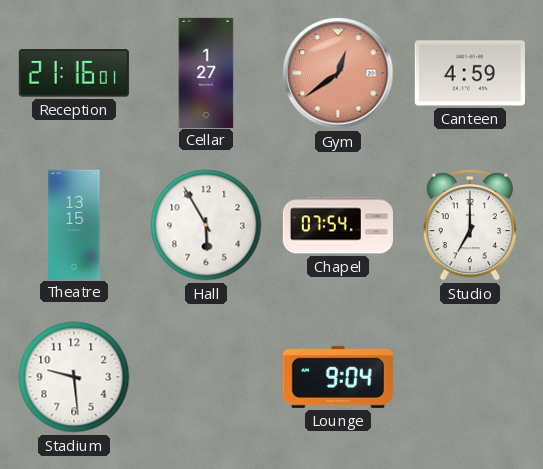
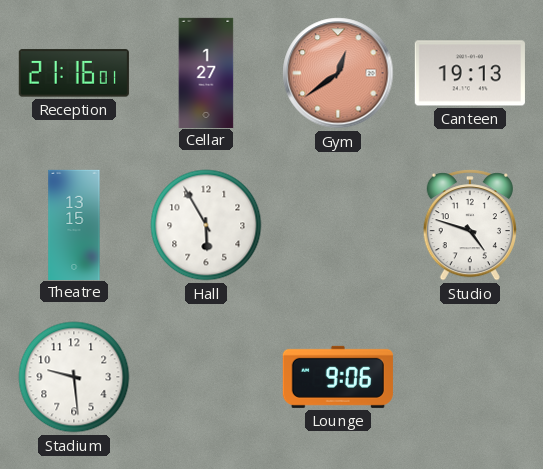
Canteen: 4:59 -> 19:13 (470, 73)
Chapel: 07:54 -> none (337, 225)
Studio: 7:00 -> 4:48 (470, 226)
Lounge: 9:04 -> 9:06 (338, 377)
